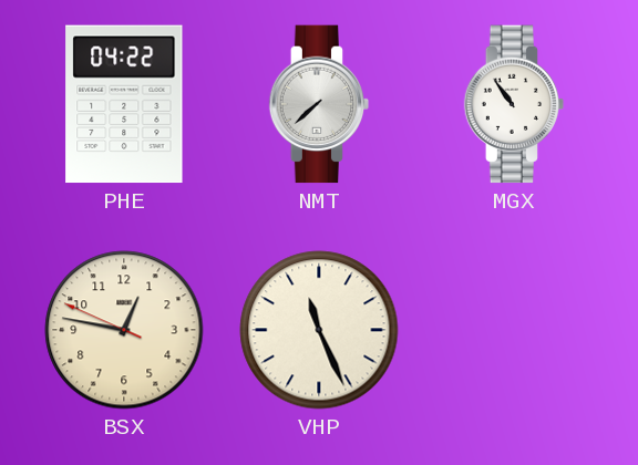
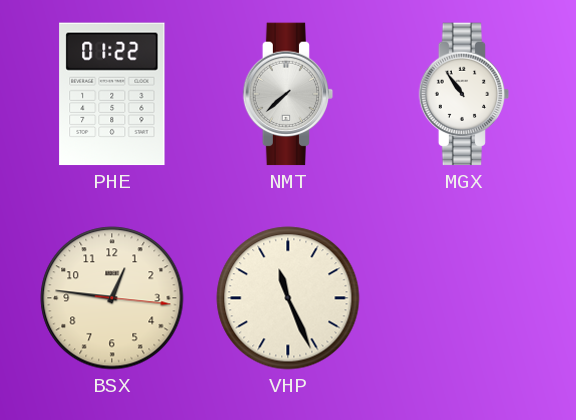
PHE: 04:22 -> 01:22 (112, 94)
BSX: 12:46:49 -> 12:46:16 (112, 298)
